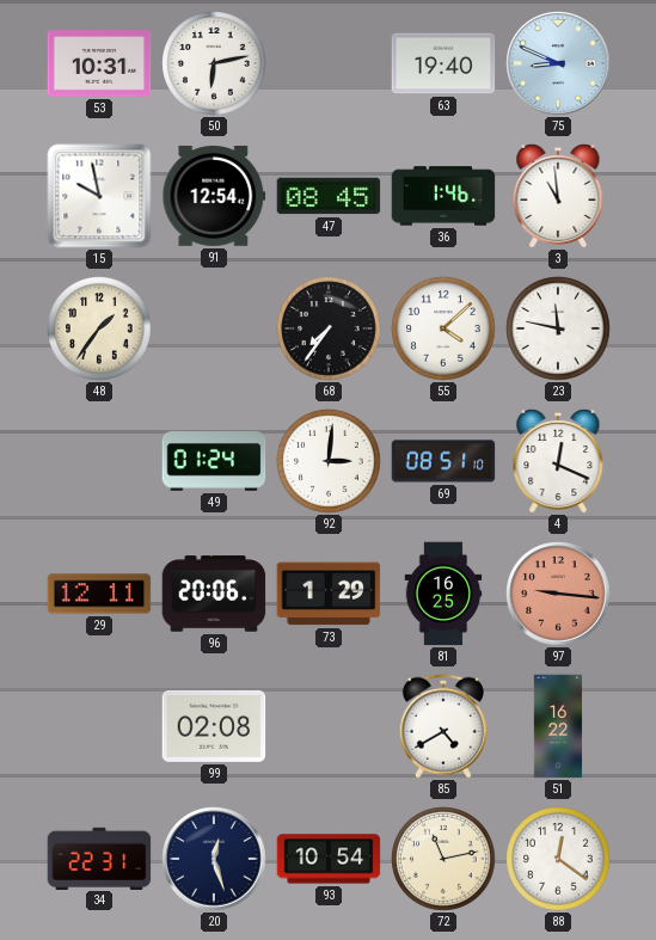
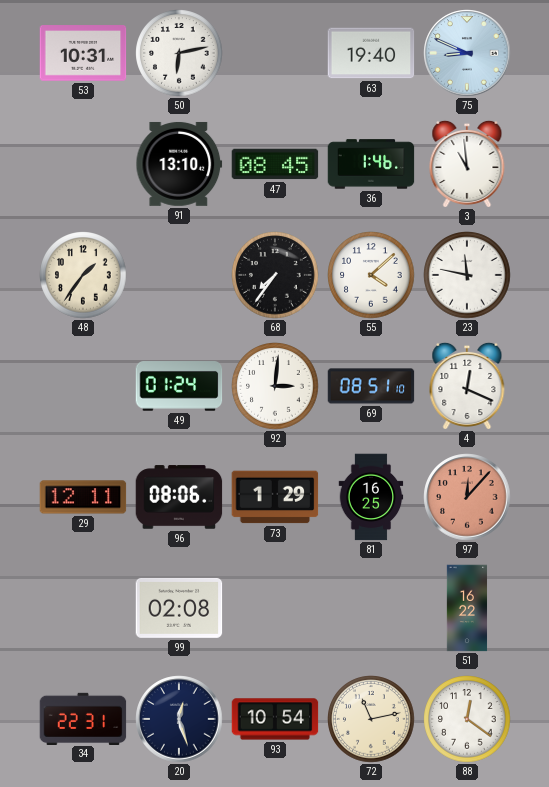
15: 9:58 -> none (99, 196)
91: 12:54 -> 13:10 (179, 164)
96: 20:06 -> 08:06 (179, 497)
97: 9:16 -> 12:07 (467, 497)
85: 4:40 -> none (443, 726)
